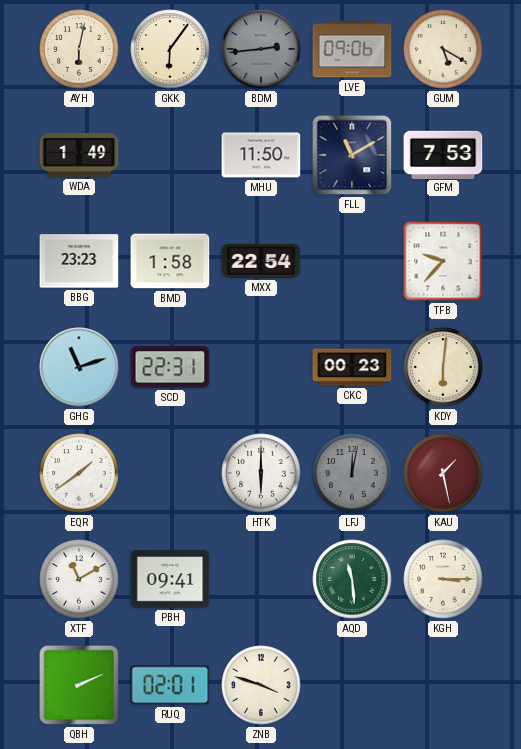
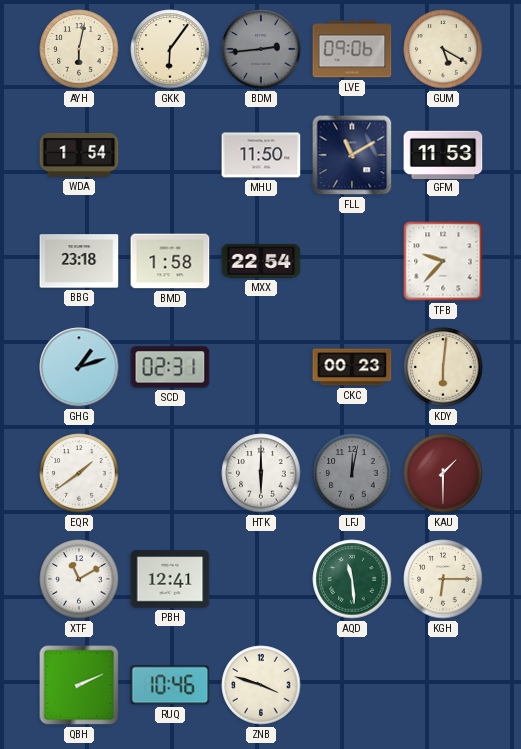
WDA: 1:49 -> 1:54 (79, 155)
GFM: 7:53 -> 11:53 (443, 154)
BBG: 23:23 -> 23:18 (79, 261)
GHG: 11:12 -> 1:12 (79, 367)
SCD: 22:31 -> 02:31 (170, 367)
KAU: 1:28 -> 1:30 (443, 473)
PBH: 09:41 -> 12:41 (170, 579)
KGH: 3:15 -> 6:15 (443, 579)
RUQ: 02:01 -> 10:46 (170, 685)
